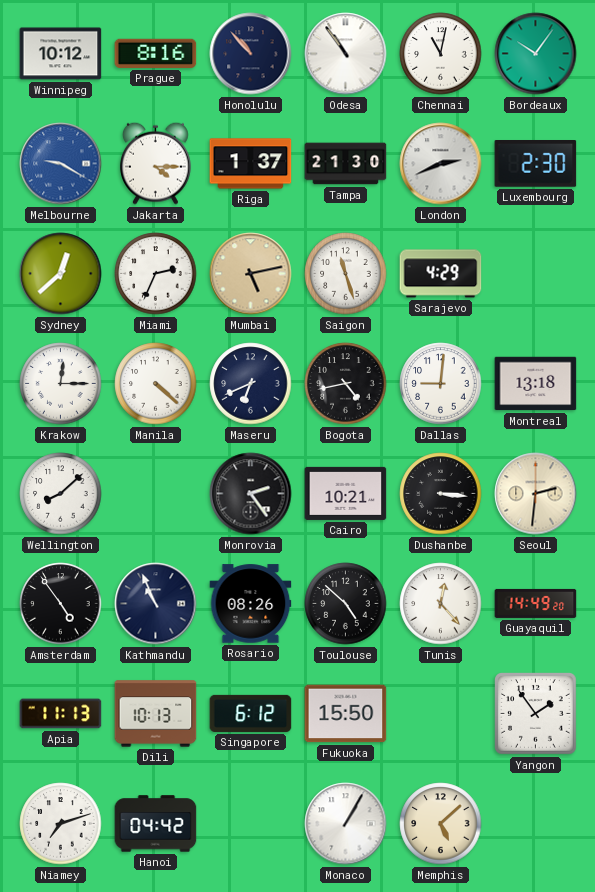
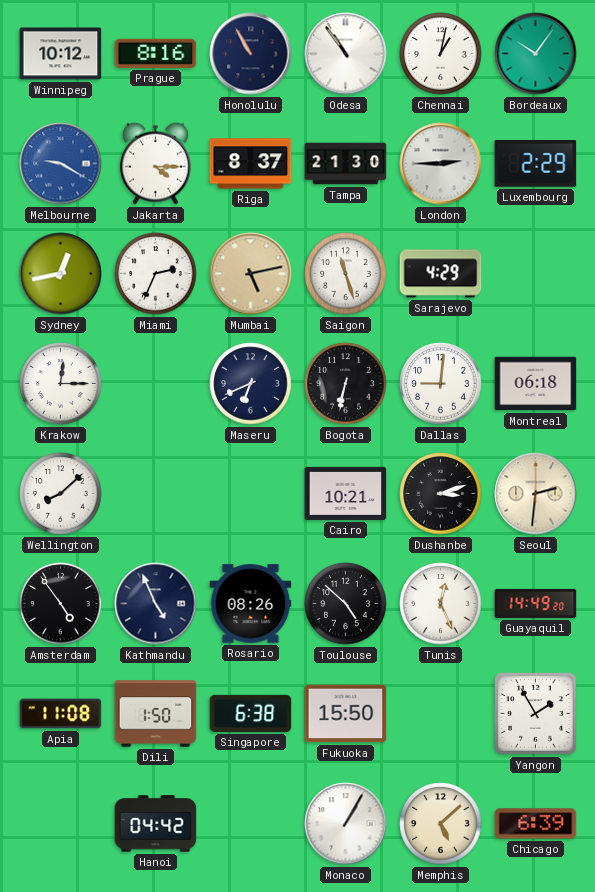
Honolulu: 10:53 -> 10:55 (251, 54)
Chennai: 11:02 -> 1:02 (441, 54)
Riga: 1:37 -> 8:37 (251, 164)
London: 2:41 -> 2:45 (441, 164)
Luxembourg: 2:30 -> 2:29 (536, 164)
Sydney: 12:38 -> 12:43 (61, 274)
Manila: 4:22 -> none (156, 384)
Bogota: 4:43 -> 6:32 (346, 384)
Montreal: 13:18 -> 06:18 (536, 384)
Monrovia: 2:24 -> none (251, 494)
Dushanbe: 3:16 -> 3:12 (441, 494)
Kathmandu: 10:56 -> 4:56 (156, 604)
Tunis: 12:23 -> 12:26 (441, 604)
Apia: 11:13 -> 11:08 (61, 714)
Dili: 10:13 -> 1:50 (156, 714)
Singapore: 6:12 -> 6:38 (251, 713)
Yangon: 1:54 -> 1:55 (536, 714)
Niamey: 7:12 -> none (61, 824)
Chicago: none -> 6:39 (536, 824)
